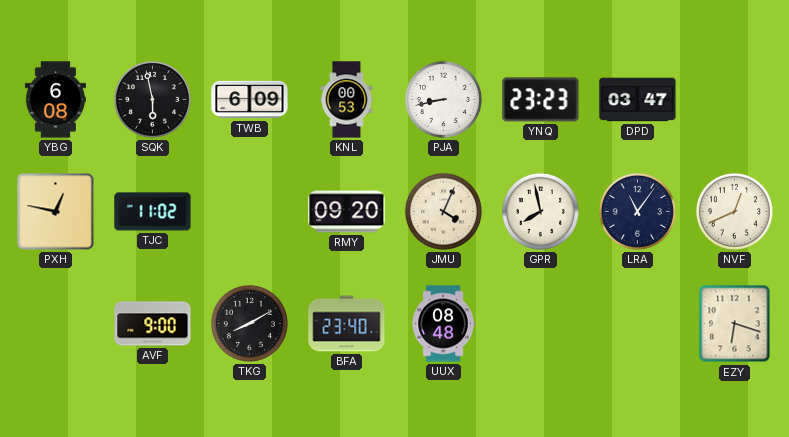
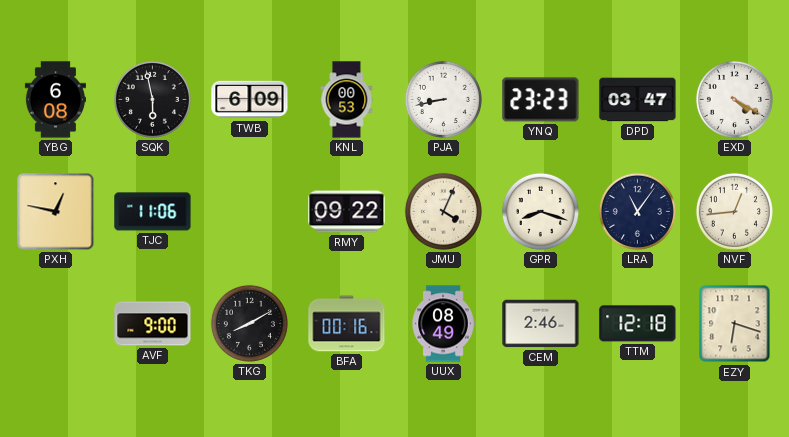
EXD: none -> 4:20 (734, 99)
TJC: 11:02 -> 11:06 (153, 212)
RMY: 09:20 -> 09:22 (347, 212)
GPR: 7:58 -> 8:18 (540, 211)
NVF: 12:41 -> 12:44 (734, 211)
BFA: 23:40 -> 00:16 (347, 324)
UUX: 08:48 -> 08:49 (443, 324)
CEM: none -> 2:46 (541, 324)
TTM: none -> 12:18 (638, 324)
